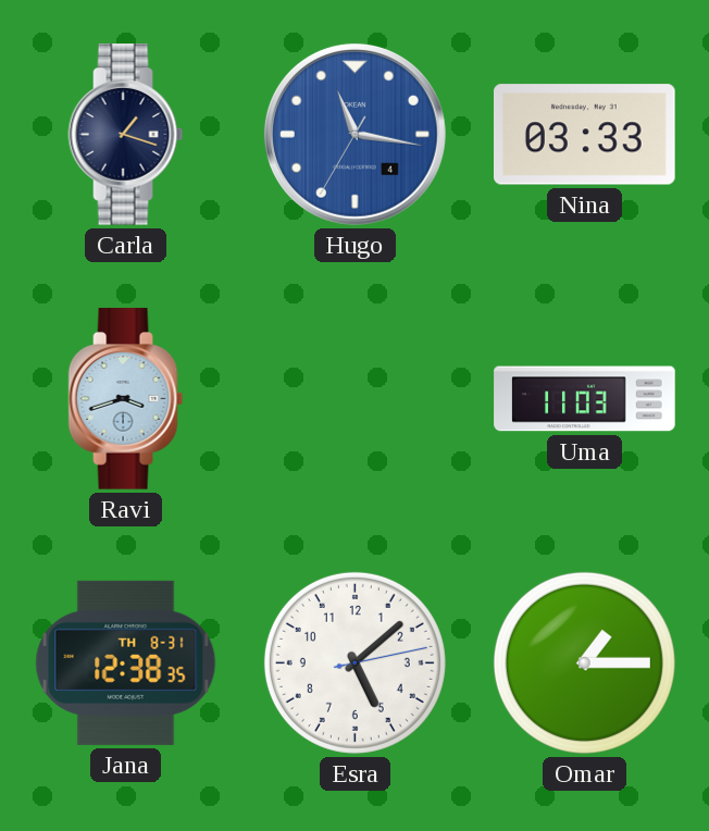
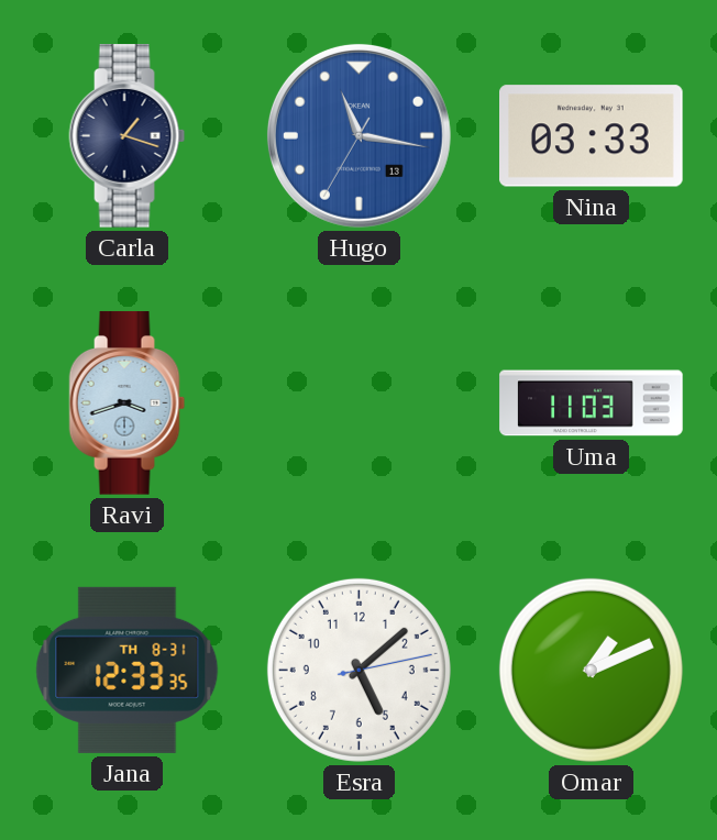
Hugo date: 4 -> 13 (358, 135)
Jana: 12:38 -> 12:33 (128, 670)
Omar: 1:15 -> 1:11 (591, 670)
